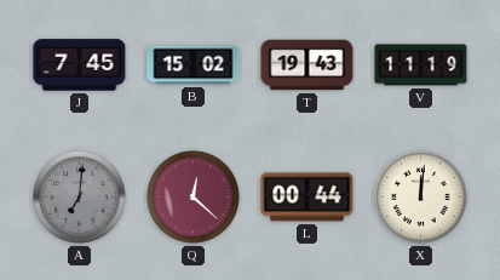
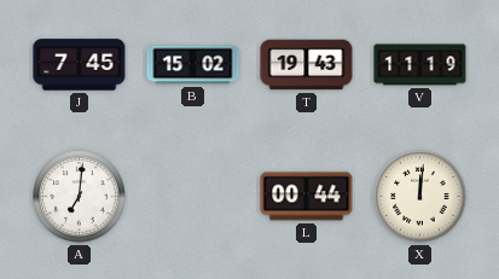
A dial: grey -> white (80, 197)
Q: 12:22 -> none (194, 198)
